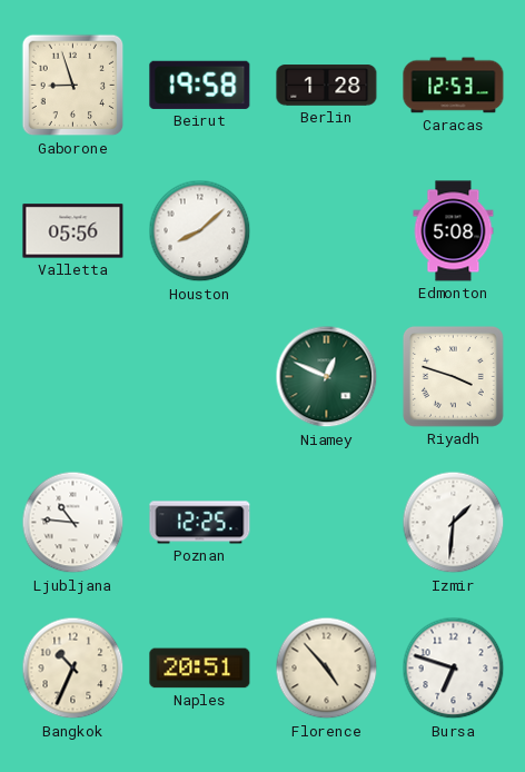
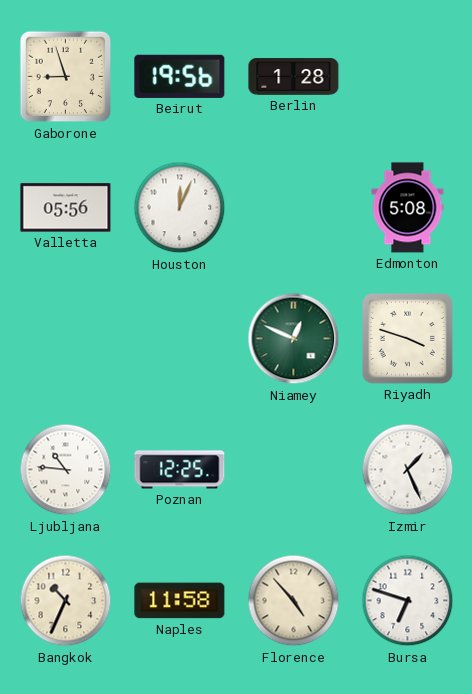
Beirut: 19:58 -> 19:56 (180, 76)
Caracas: 12:53 -> none (454, 86)
Houston: 8:08 -> 12:04 (180, 208)
Izmir: 1:31 -> 1:26 (408, 470)
Naples: 20:51 -> 11:58 (180, 601)
